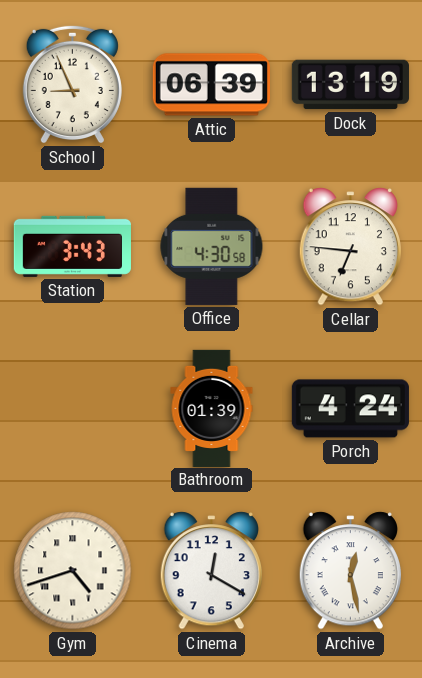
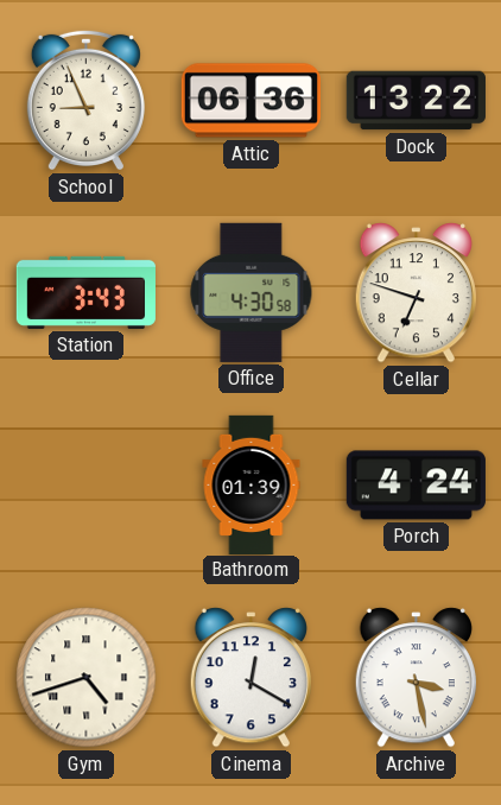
Attic: 06:39 -> 06:36 (251, 101)
Dock: 13:19 -> 13:22 (416, 101)
Cellar: 6:46 -> 6:48 (416, 293)
Archive: 12:28 -> 3:28 (416, 678)
